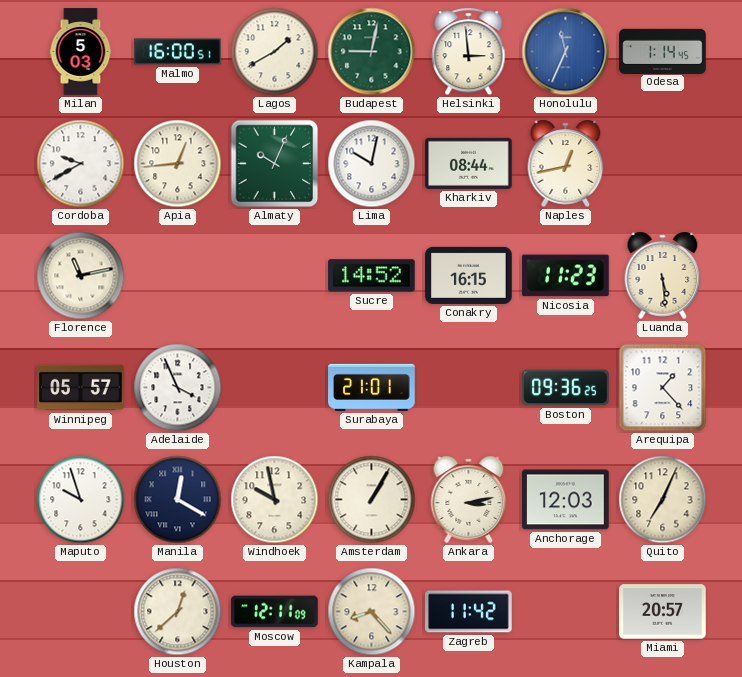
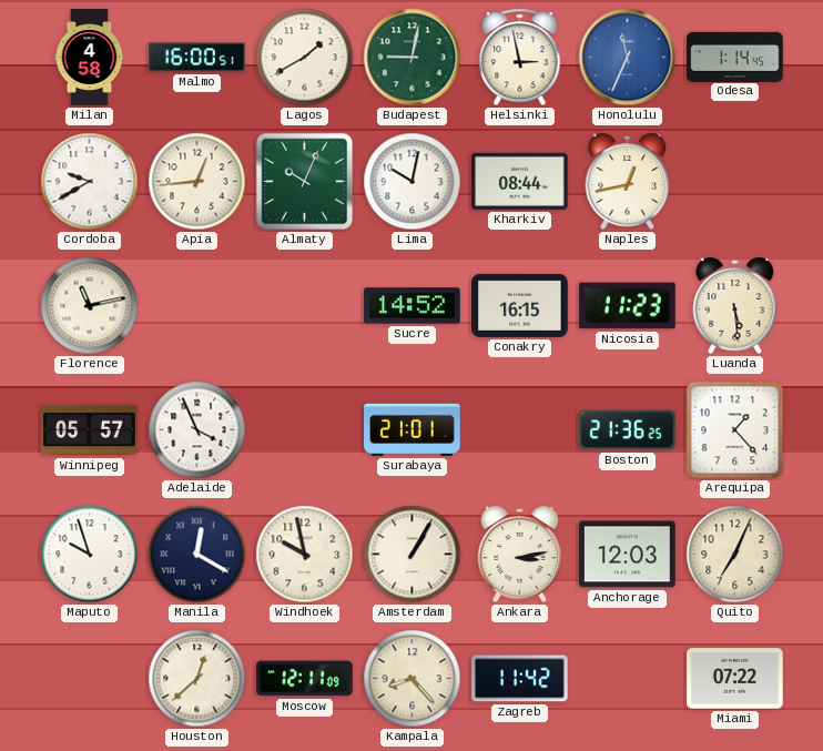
Milan: 5:03 -> 4:58 (90, 58)
Helsinki: 2:59 -> 2:58 (520, 58)
Boston: 09:36 -> 21:36 (628, 430)
Miami: 20:57 -> 07:22 (735, 679)
